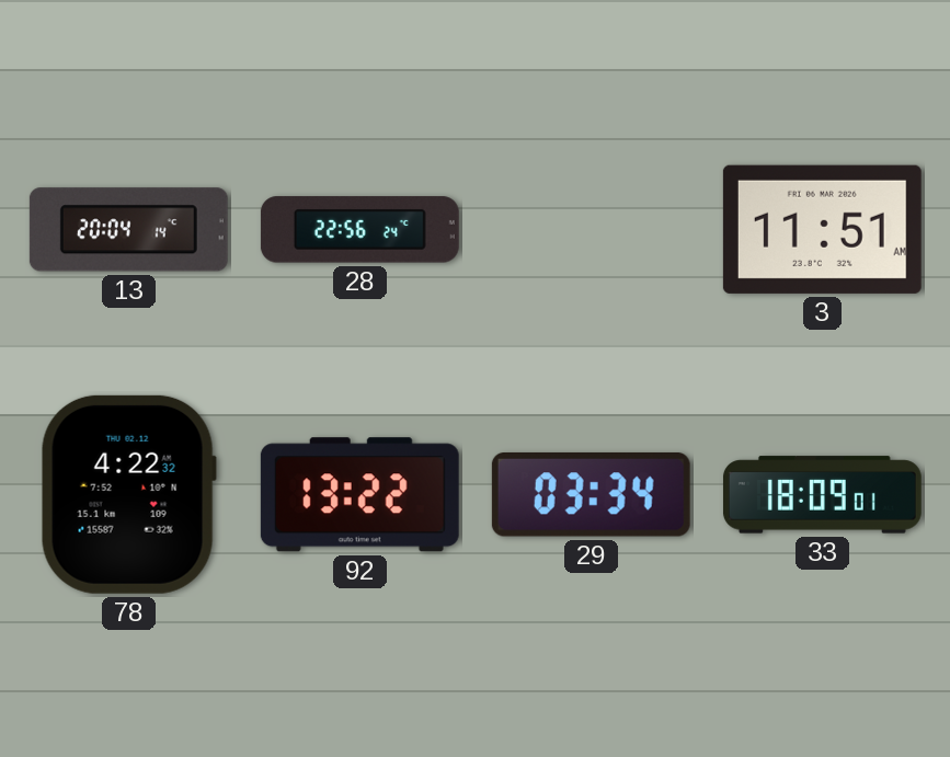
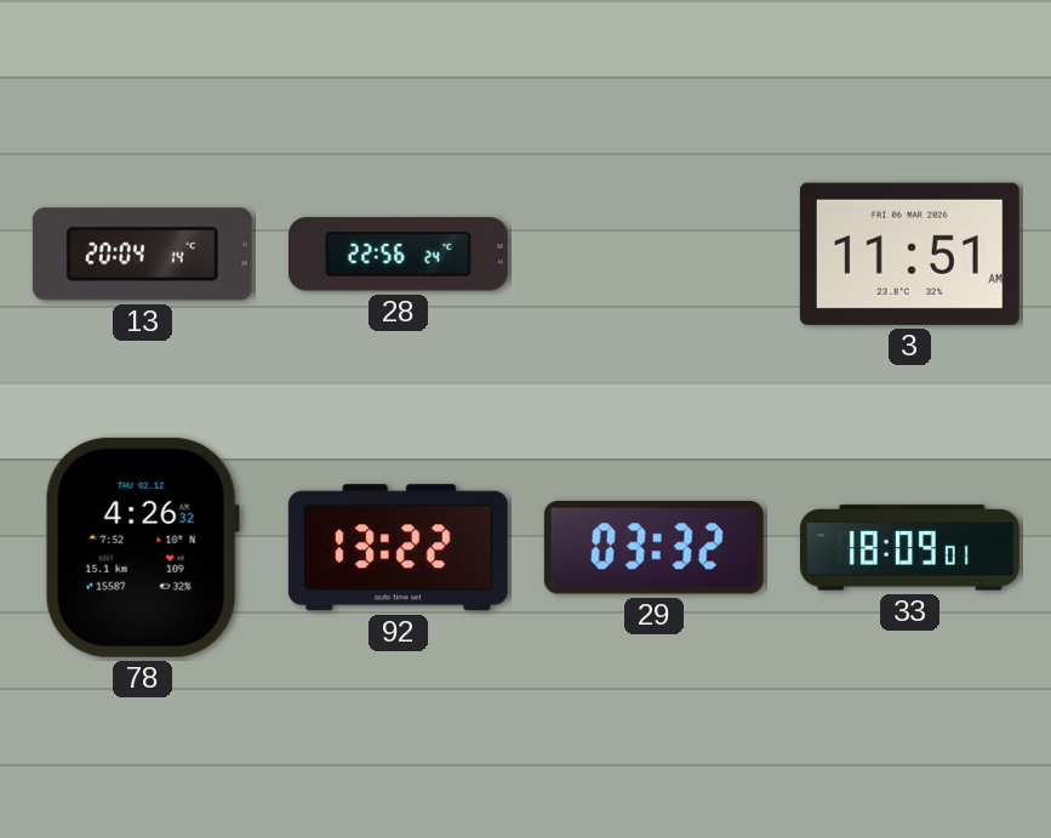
78: 4:22 -> 4:26 (142, 547)
29: 03:34 -> 03:32 (653, 547)
